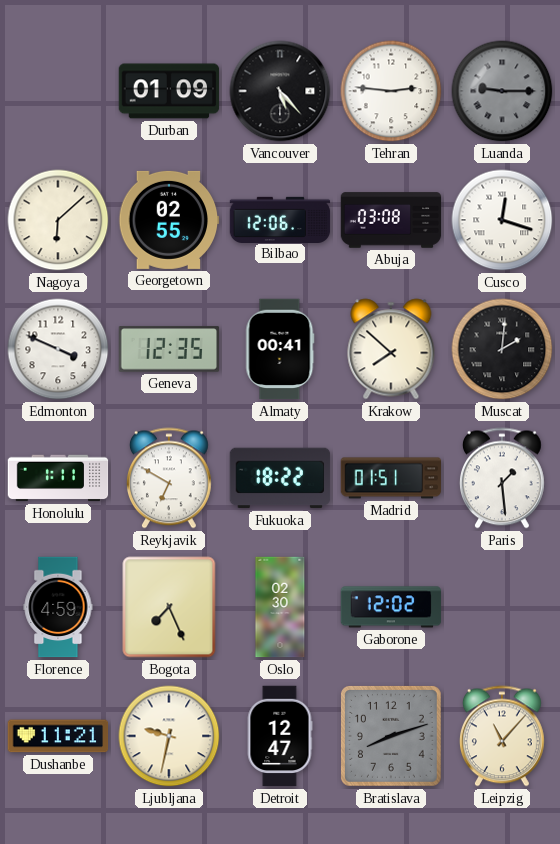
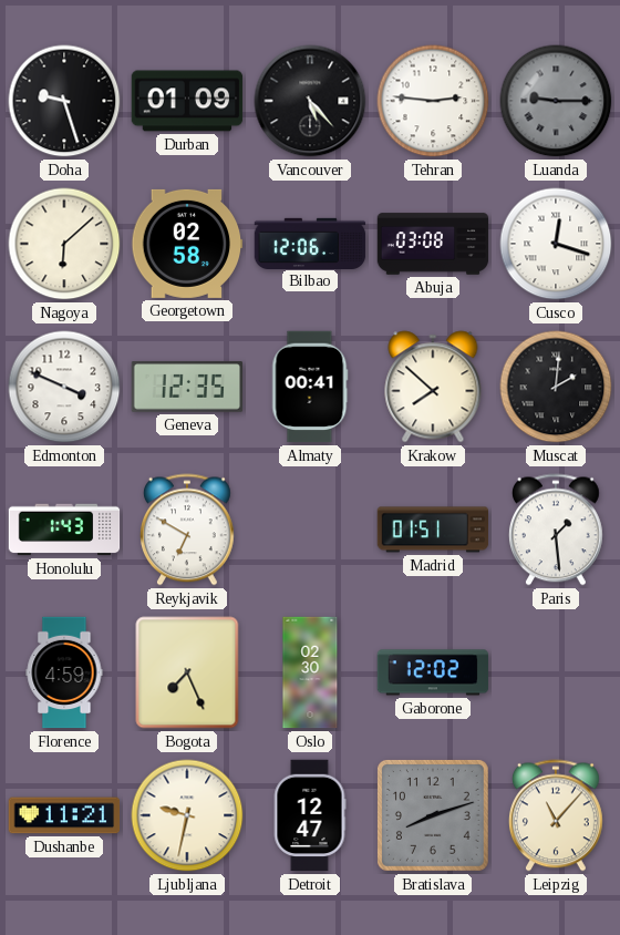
Doha: none -> 9:27 (64, 101)
Georgetown: 02:55 -> 02:58 (187, 244)
Honolulu: 1:11 -> 1:43 (64, 530)
Fukuoka: 18:22 -> none (280, 478)
